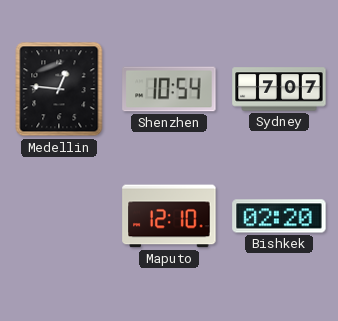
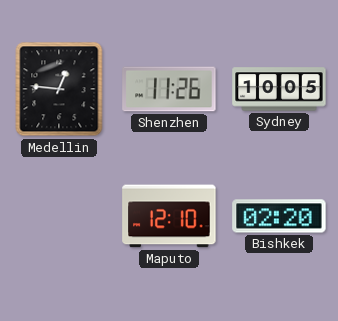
Shenzhen: 10:54 -> 11:26 (169, 89)
Sydney: 7:07 -> 10:05 (279, 89)
